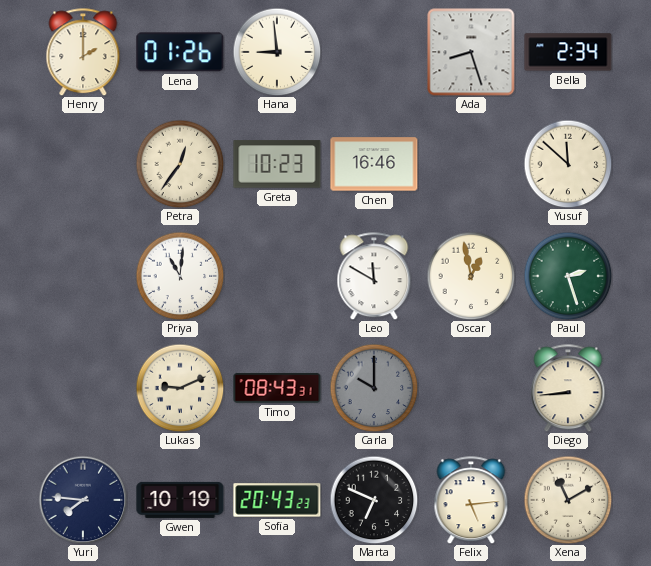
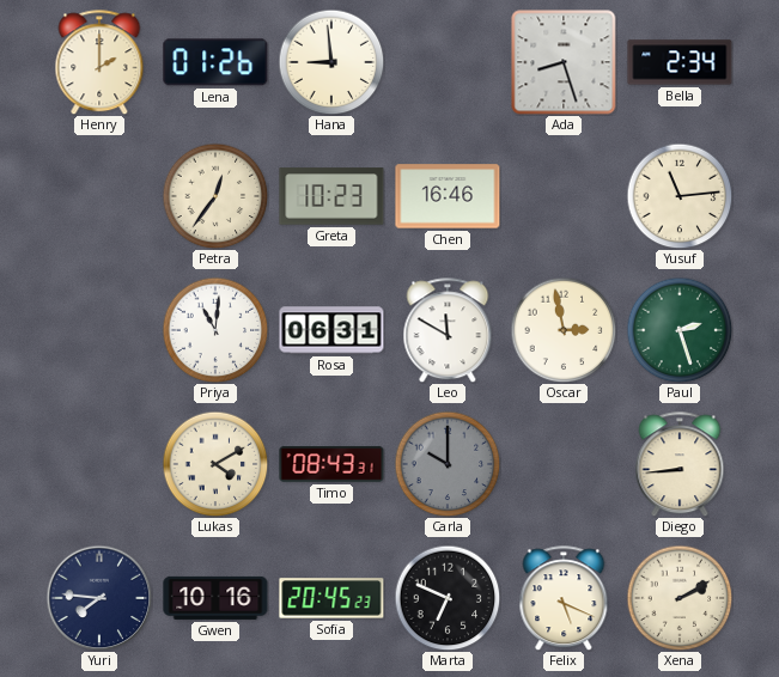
Yusuf: 11:52 -> 11:14 (680, 196)
Rosa: none -> 06:31 (331, 330)
Oscar: 12:58 -> 2:58 (564, 330)
Lukas: 9:11 -> 4:10 (215, 464)
Gwen: 10:19 -> 10:16 (215, 598)
Sofia: 20:43 -> 20:45 (331, 598)
Felix: 5:14 -> 5:19 (564, 598)
Xena: 11:10 -> 2:10 (680, 598)
